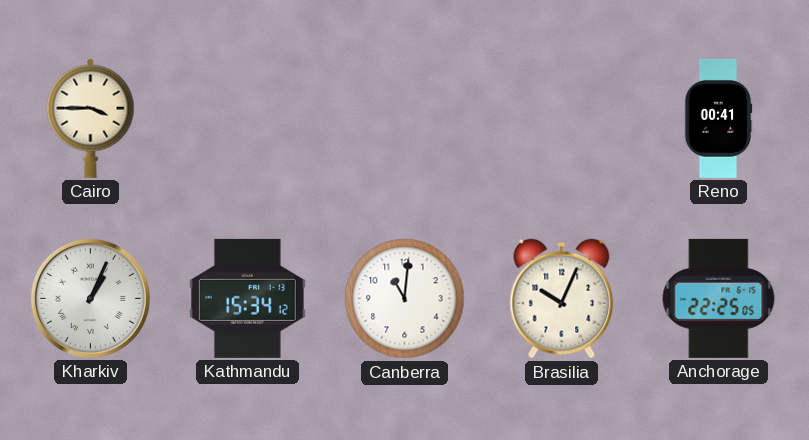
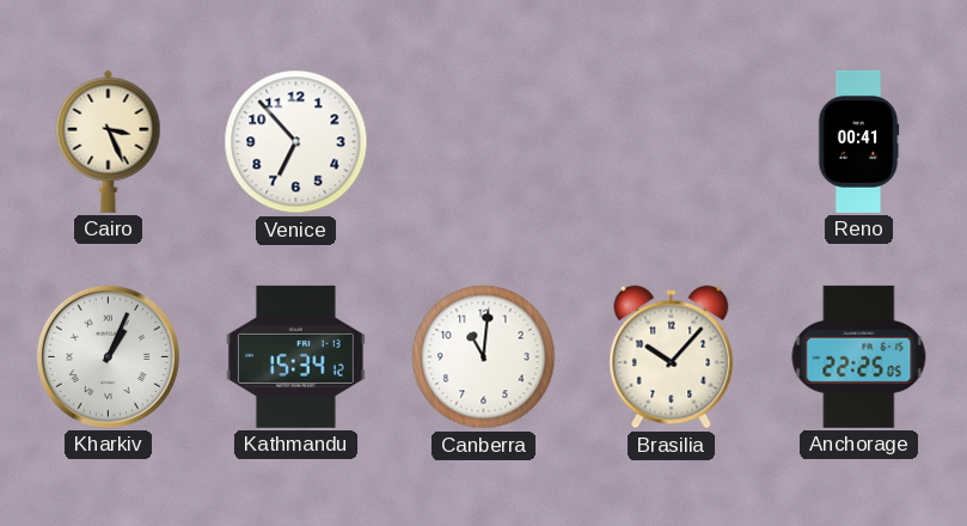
Cairo: 3:45 -> 3:26 (109, 141)
Venice: none -> 6:53 (296, 142)
Brasilia: 10:04 -> 10:07 (672, 357)
